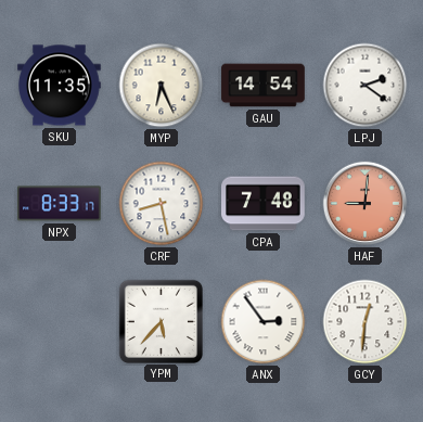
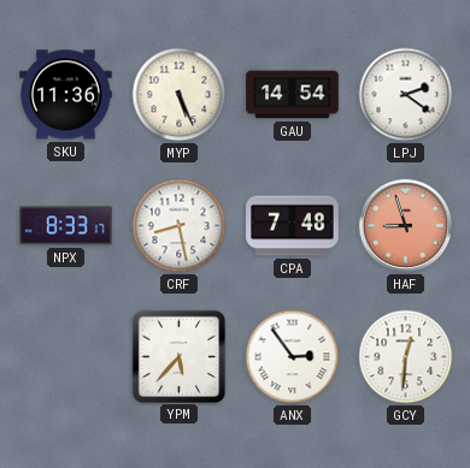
SKU: 11:35 -> 11:36 (66, 95)
MYP: 6:26 -> 5:26 (180, 95)
HAF: 9:01 -> 8:57 (406, 226)
